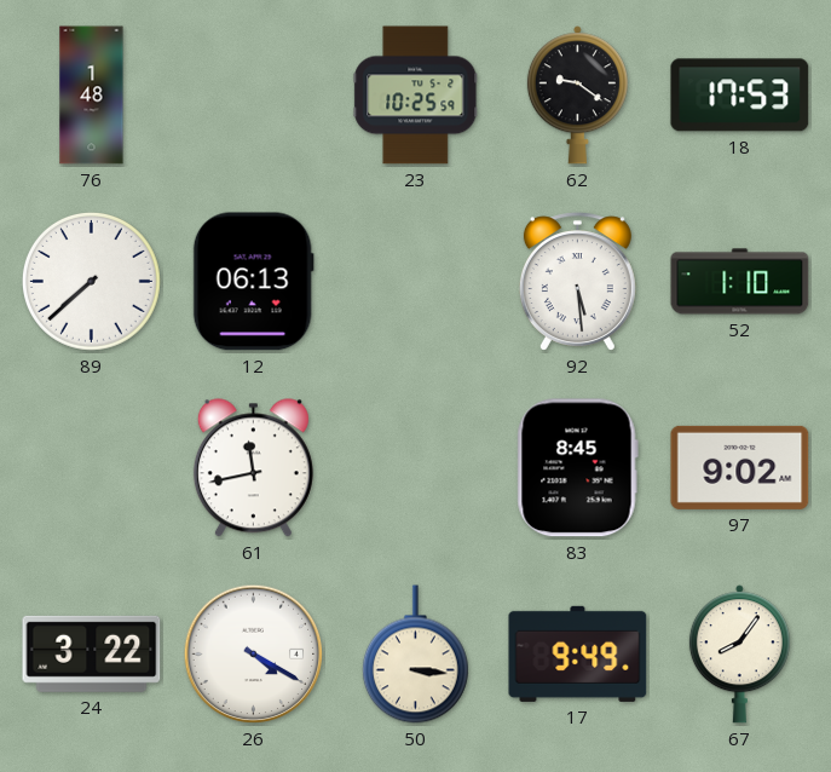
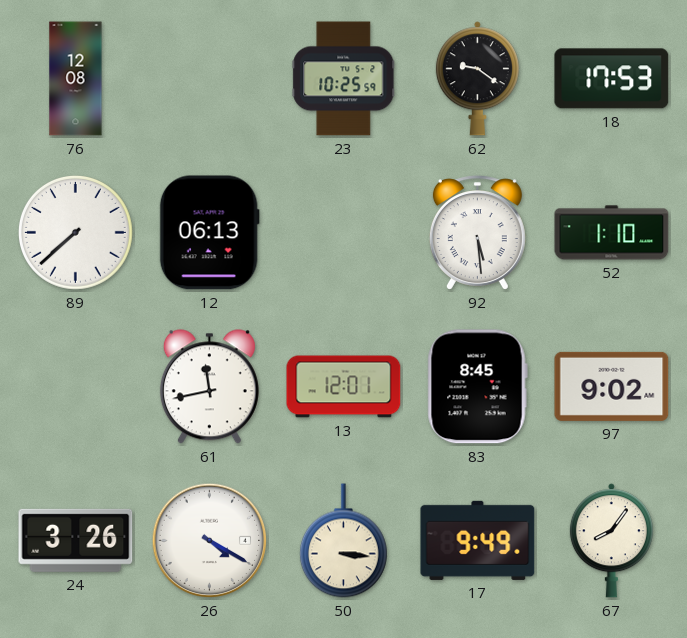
76: 1:48 -> 12:08 (76, 79)
13: none -> 12:01 (344, 387)
24: 3:22 -> 3:26 (76, 540)
